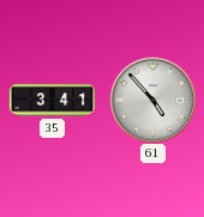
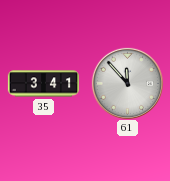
61: 4:53 -> 11:53 (127, 83)
